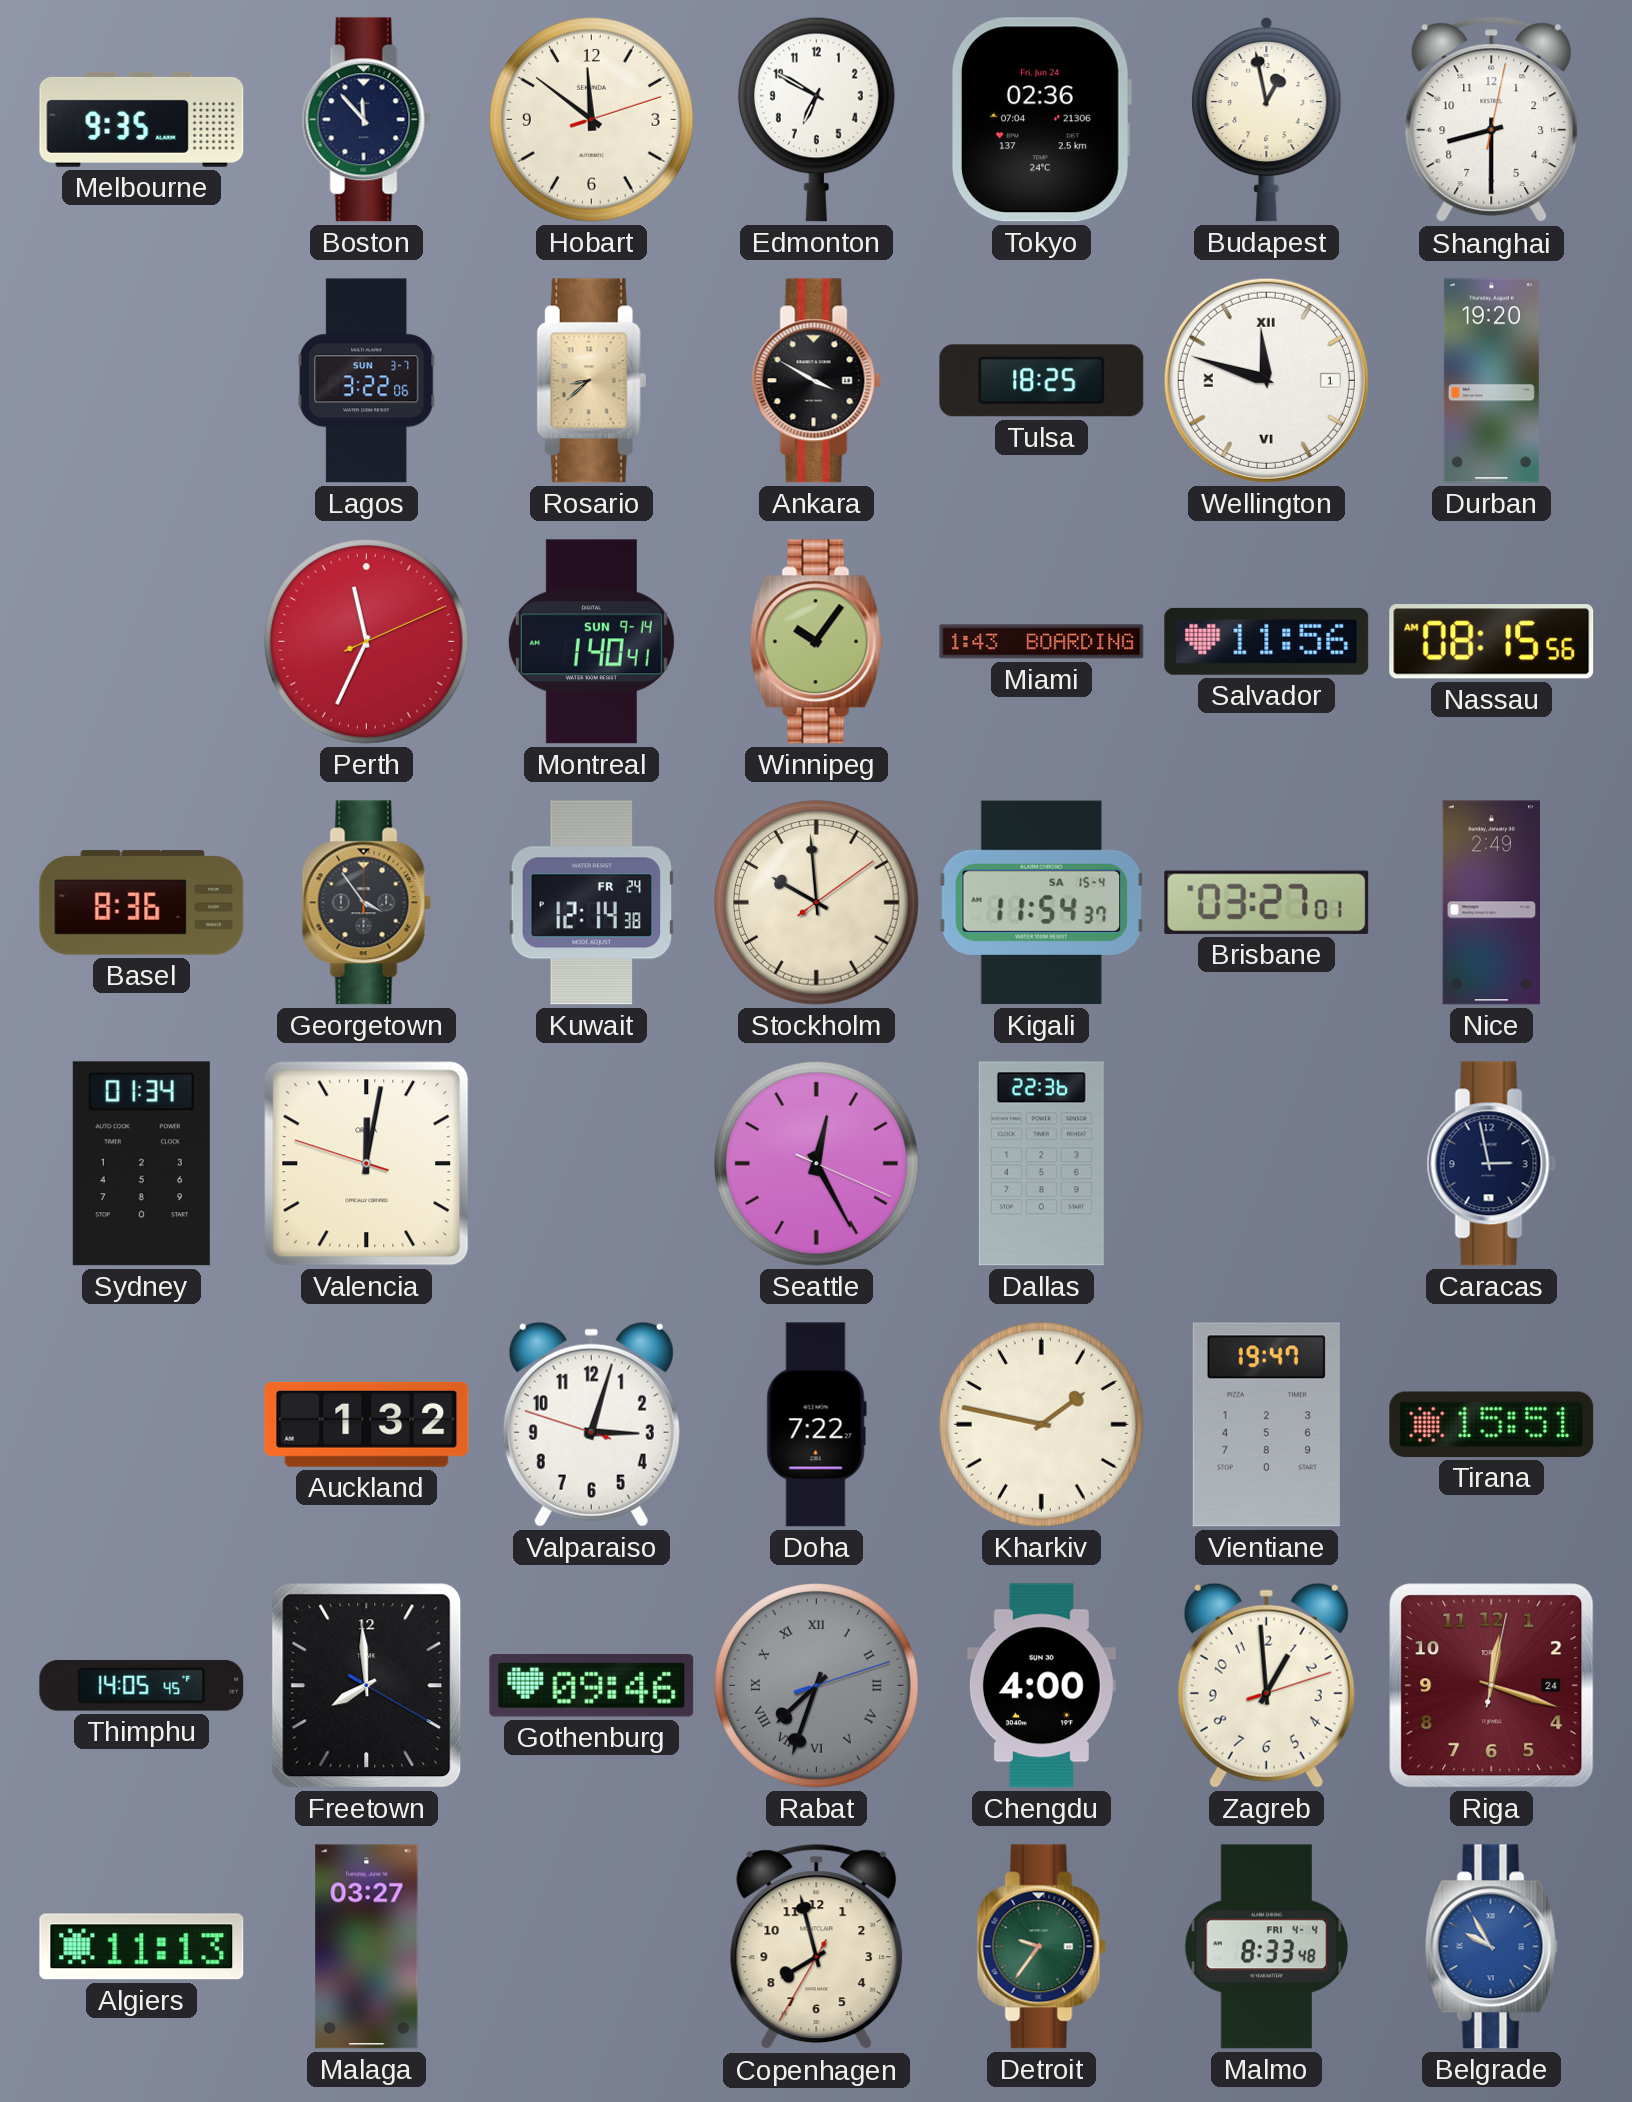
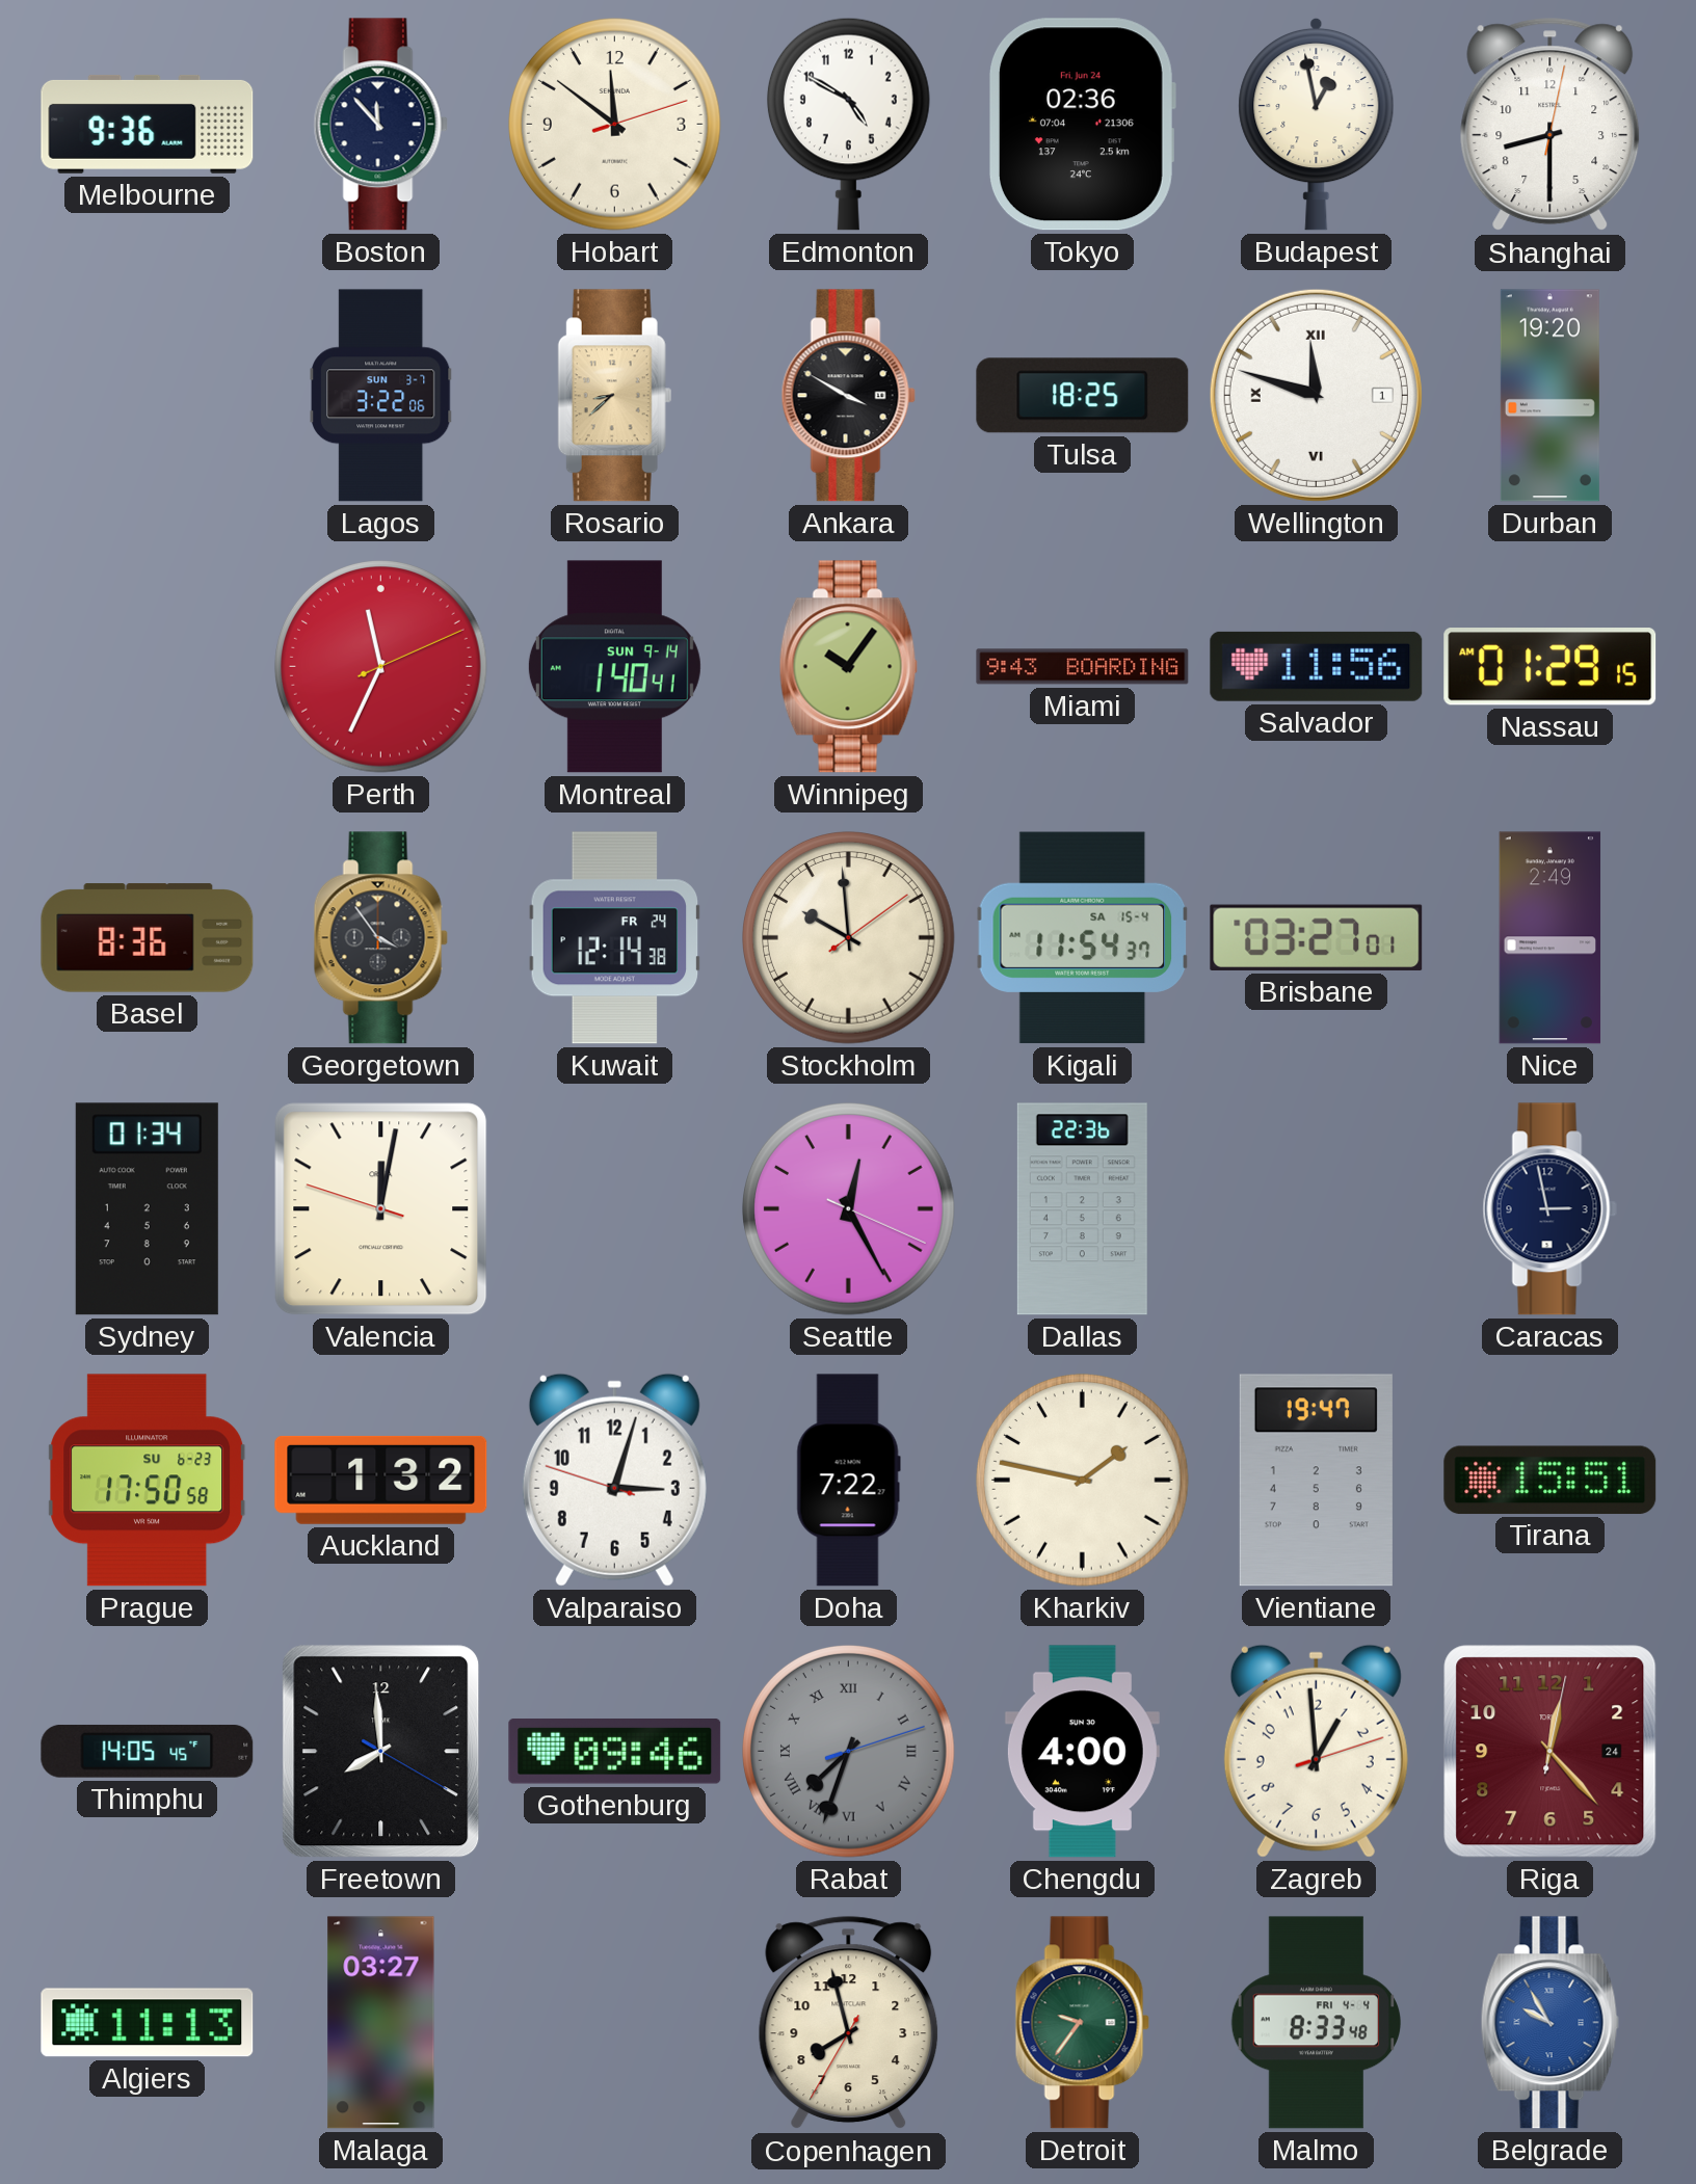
Melbourne: 9:35 -> 9:36 (148, 124)
Edmonton: 6:50 -> 4:50 (848, 124)
Miami: 1:43 -> 9:43 (1083, 667)
Nassau: 08:15 -> 01:29 (1551, 667)
Prague: none -> 17:50 (148, 1481)
Riga: 12:18 -> 12:23 (1551, 1752)
